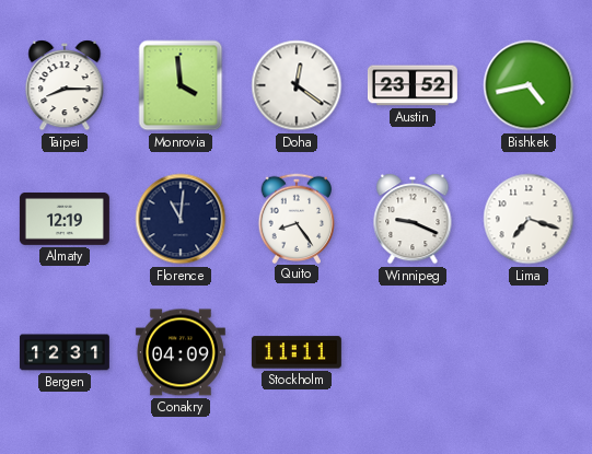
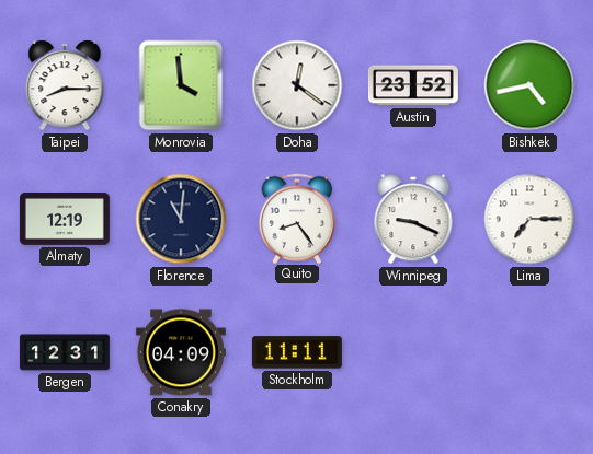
Lima: 7:18 -> 7:15 (529, 219)
